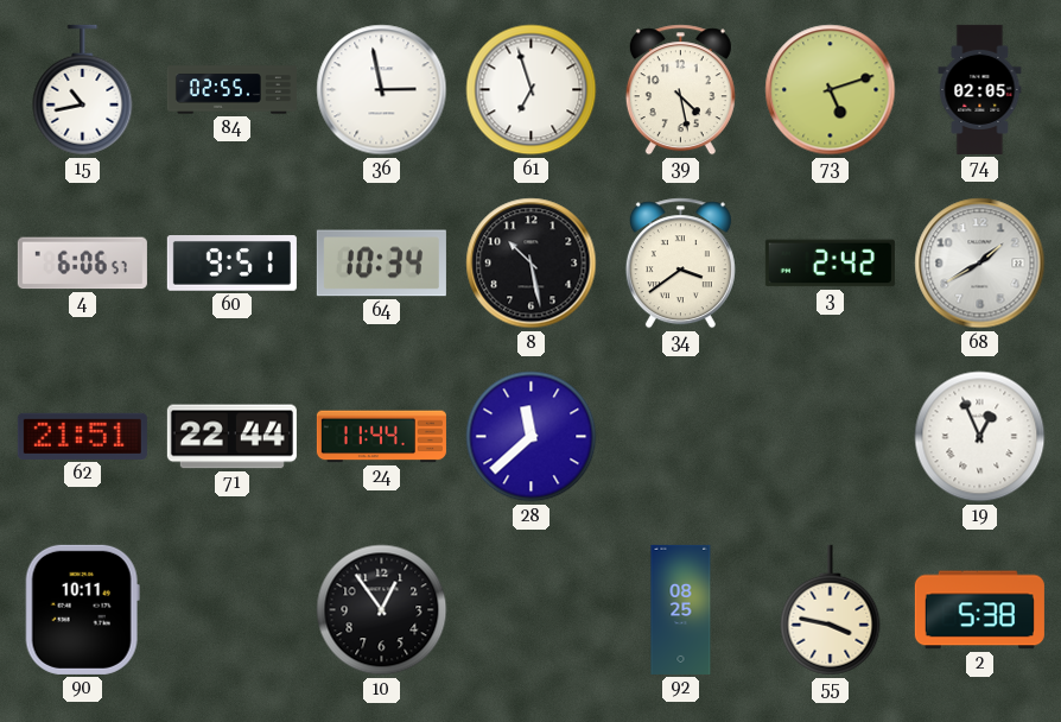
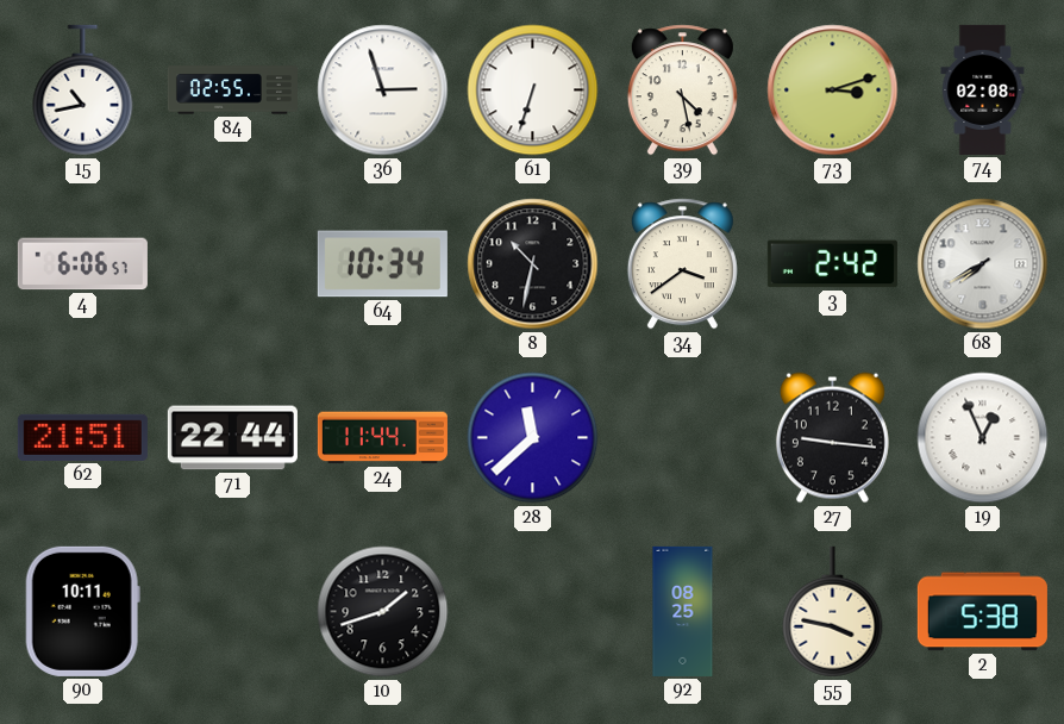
36: 2:58 -> 2:57 (383, 90)
61: 6:57 -> 6:33 (533, 90)
73: 5:12 -> 3:12 (833, 90)
74: 02:05 -> 02:08 (983, 89)
60: 9:51 -> none (231, 264)
8: 10:28 -> 10:32 (533, 264)
68: 1:40 -> 7:40 (983, 264)
27: none -> 9:16 (832, 438)
10: 12:54 -> 1:42 (383, 612)
